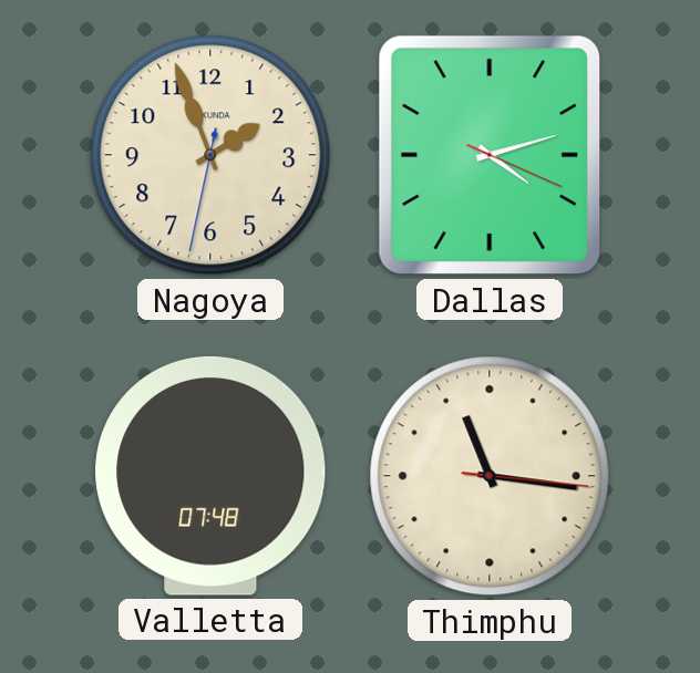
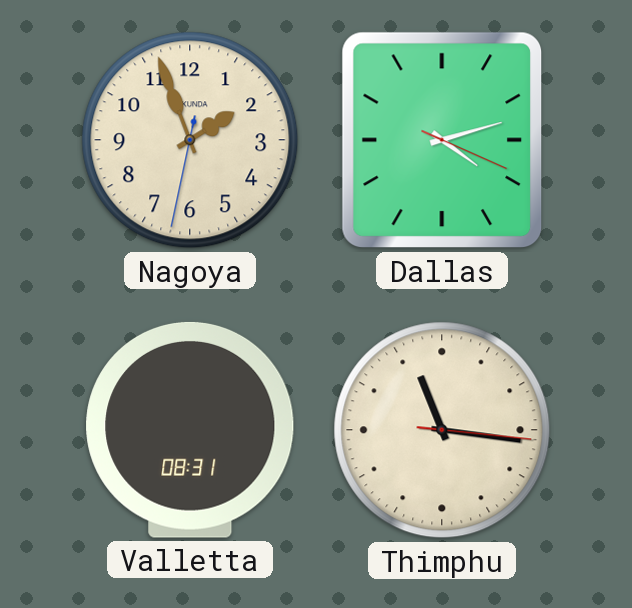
Valletta: 07:48 -> 08:31 (190, 430)
